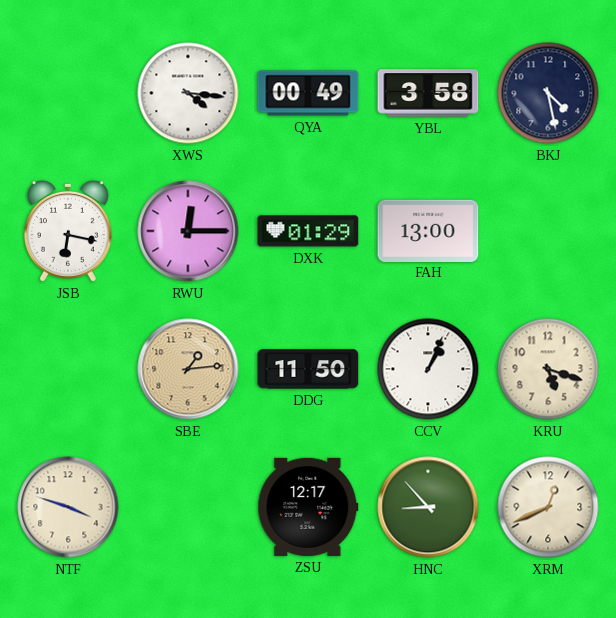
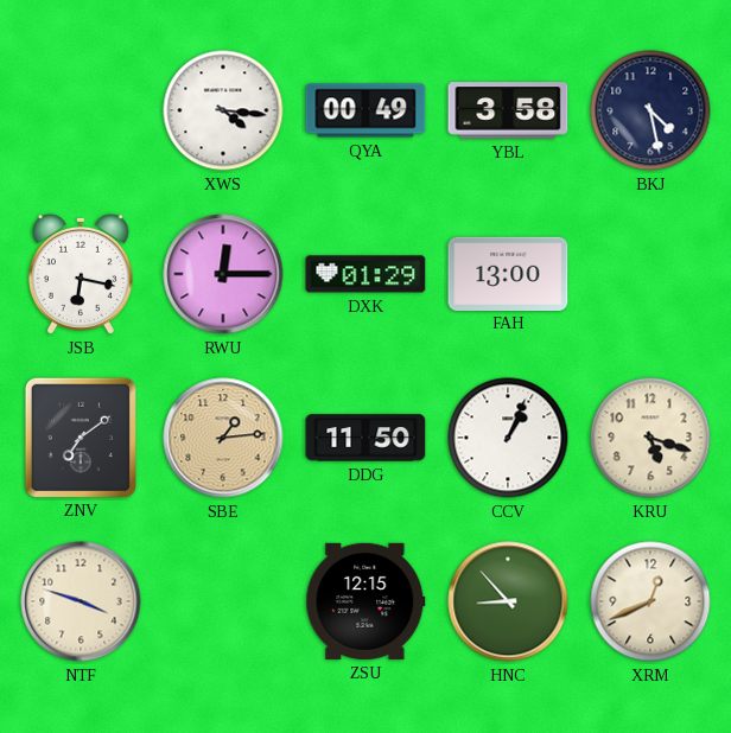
ZNV: none -> 7:09 (80, 436)
ZSU: 12:17 -> 12:15 (366, 601)
